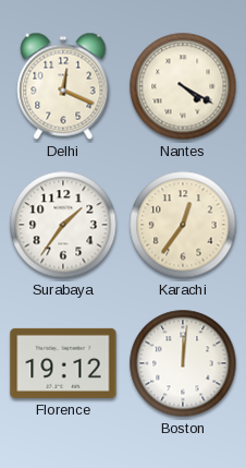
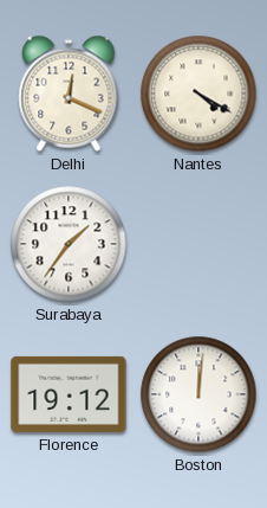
Karachi: 12:36 -> none (183, 225)
